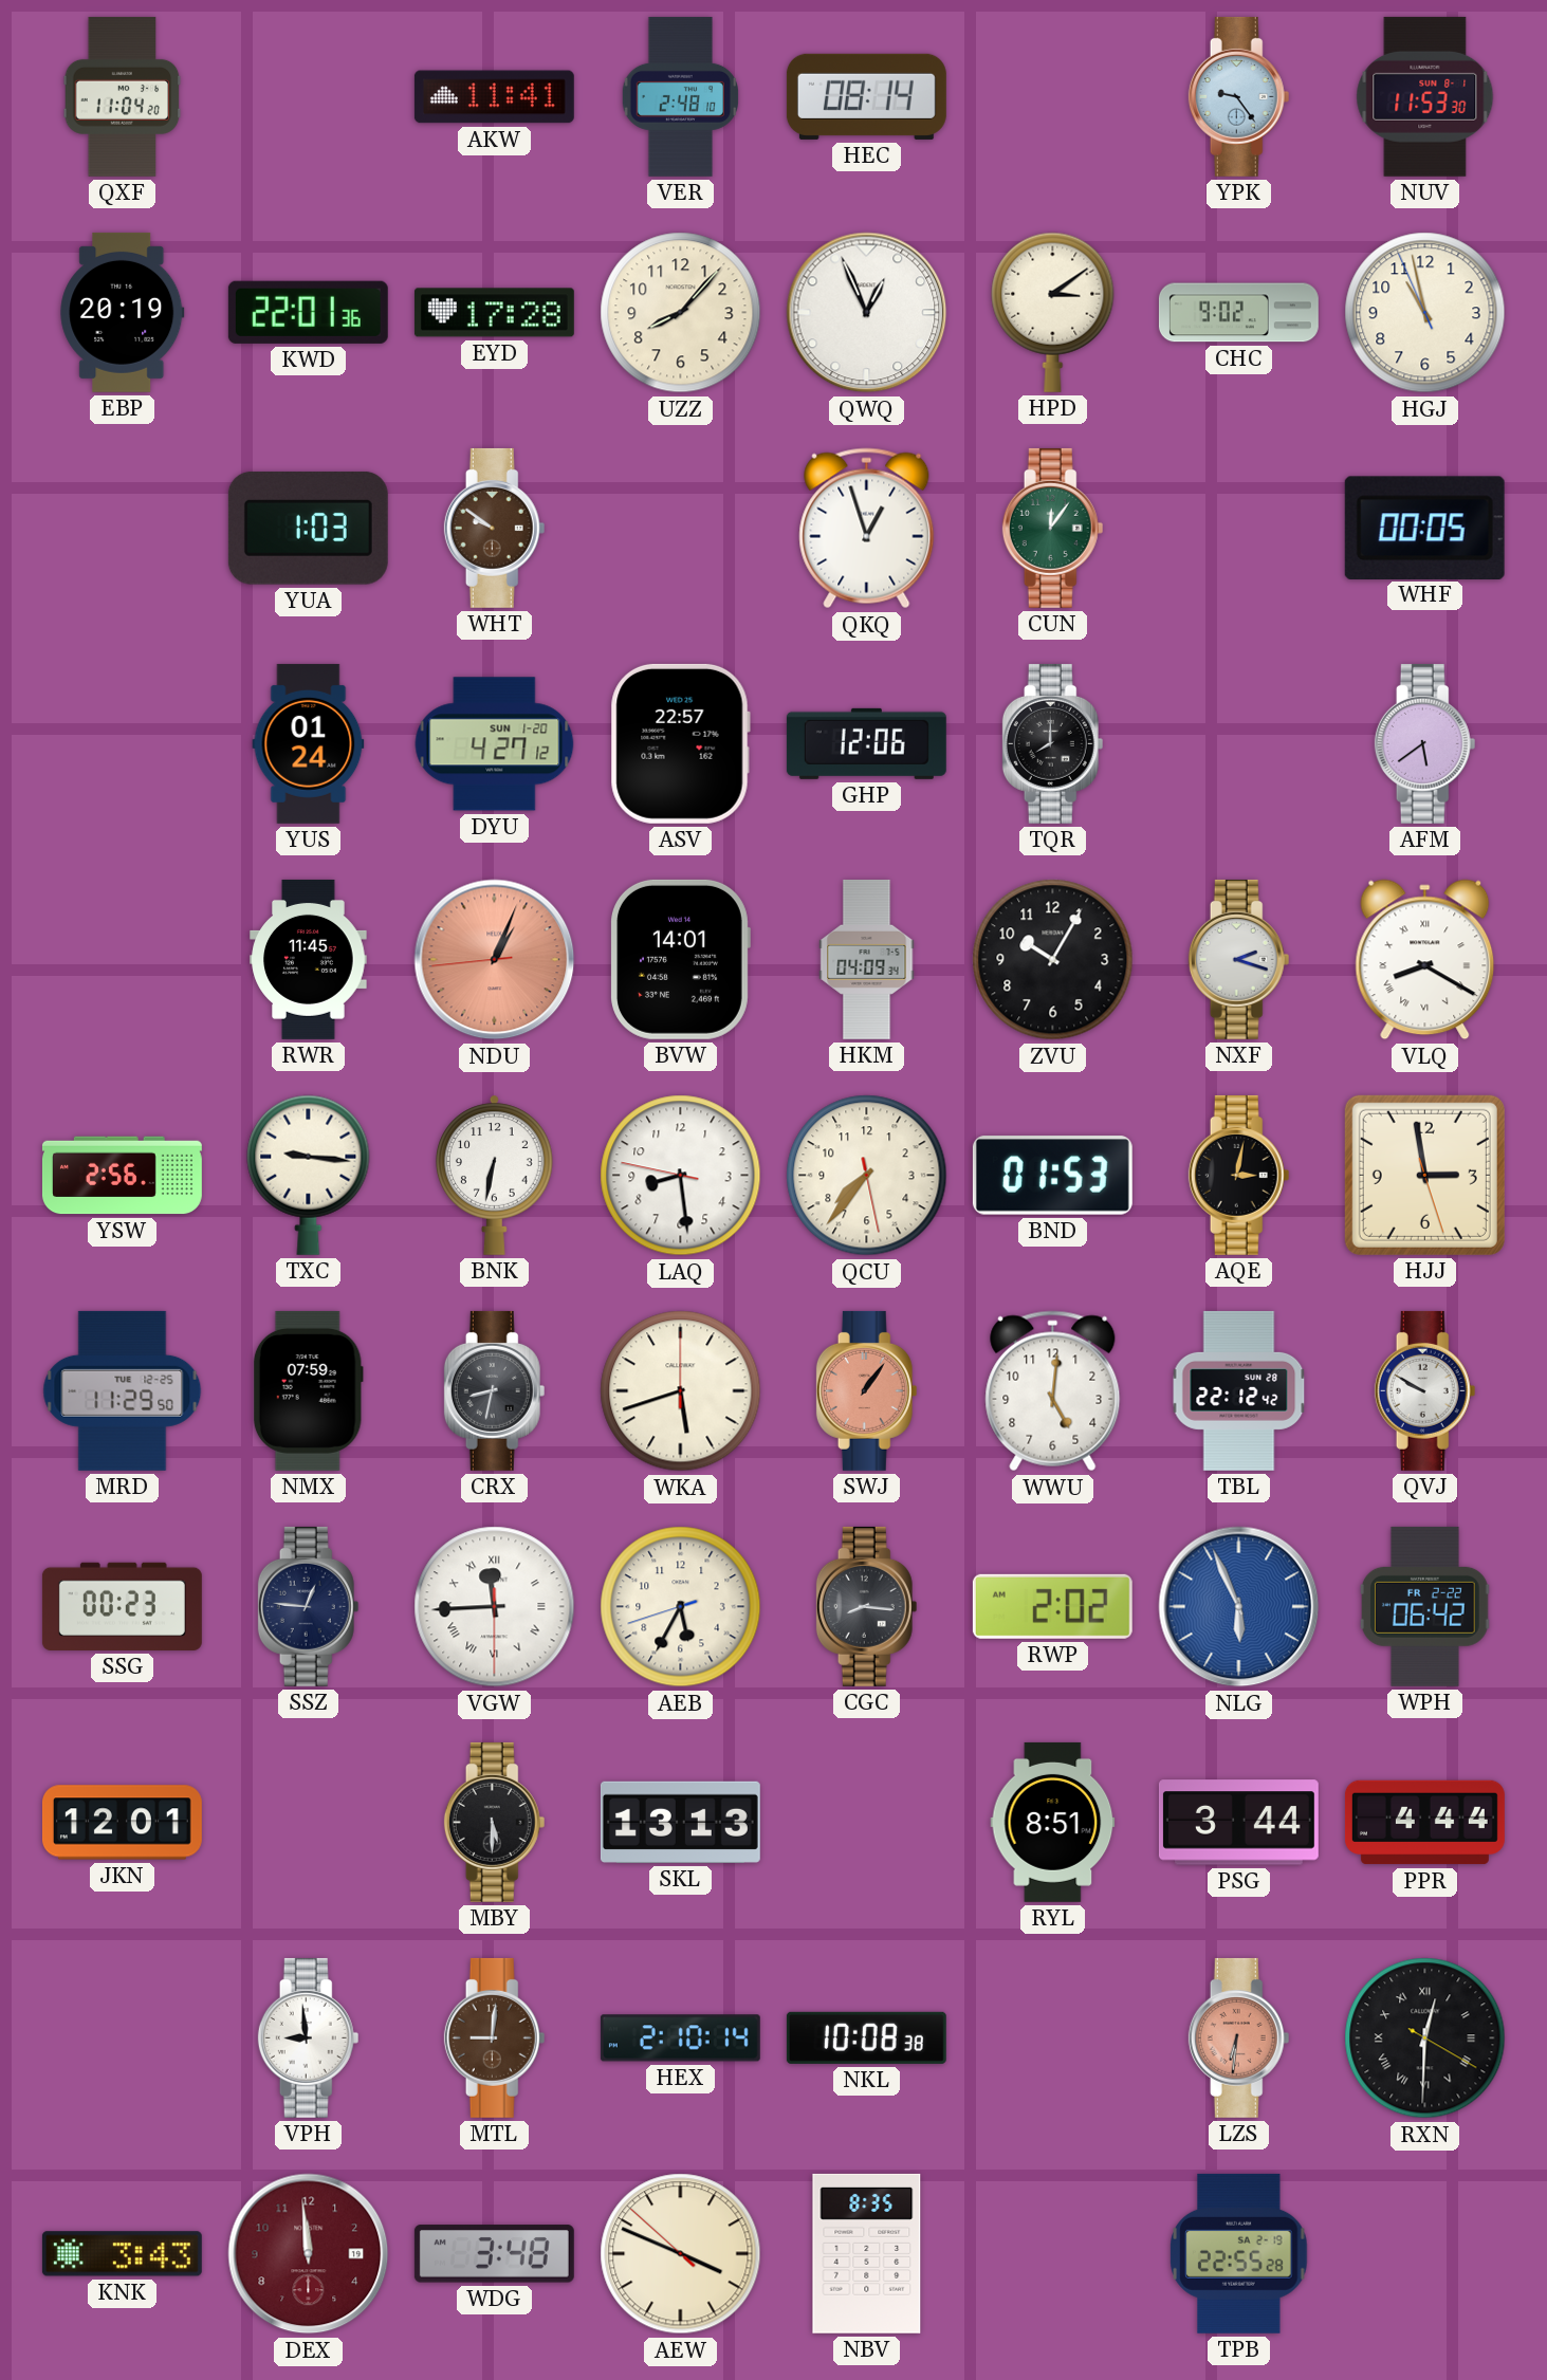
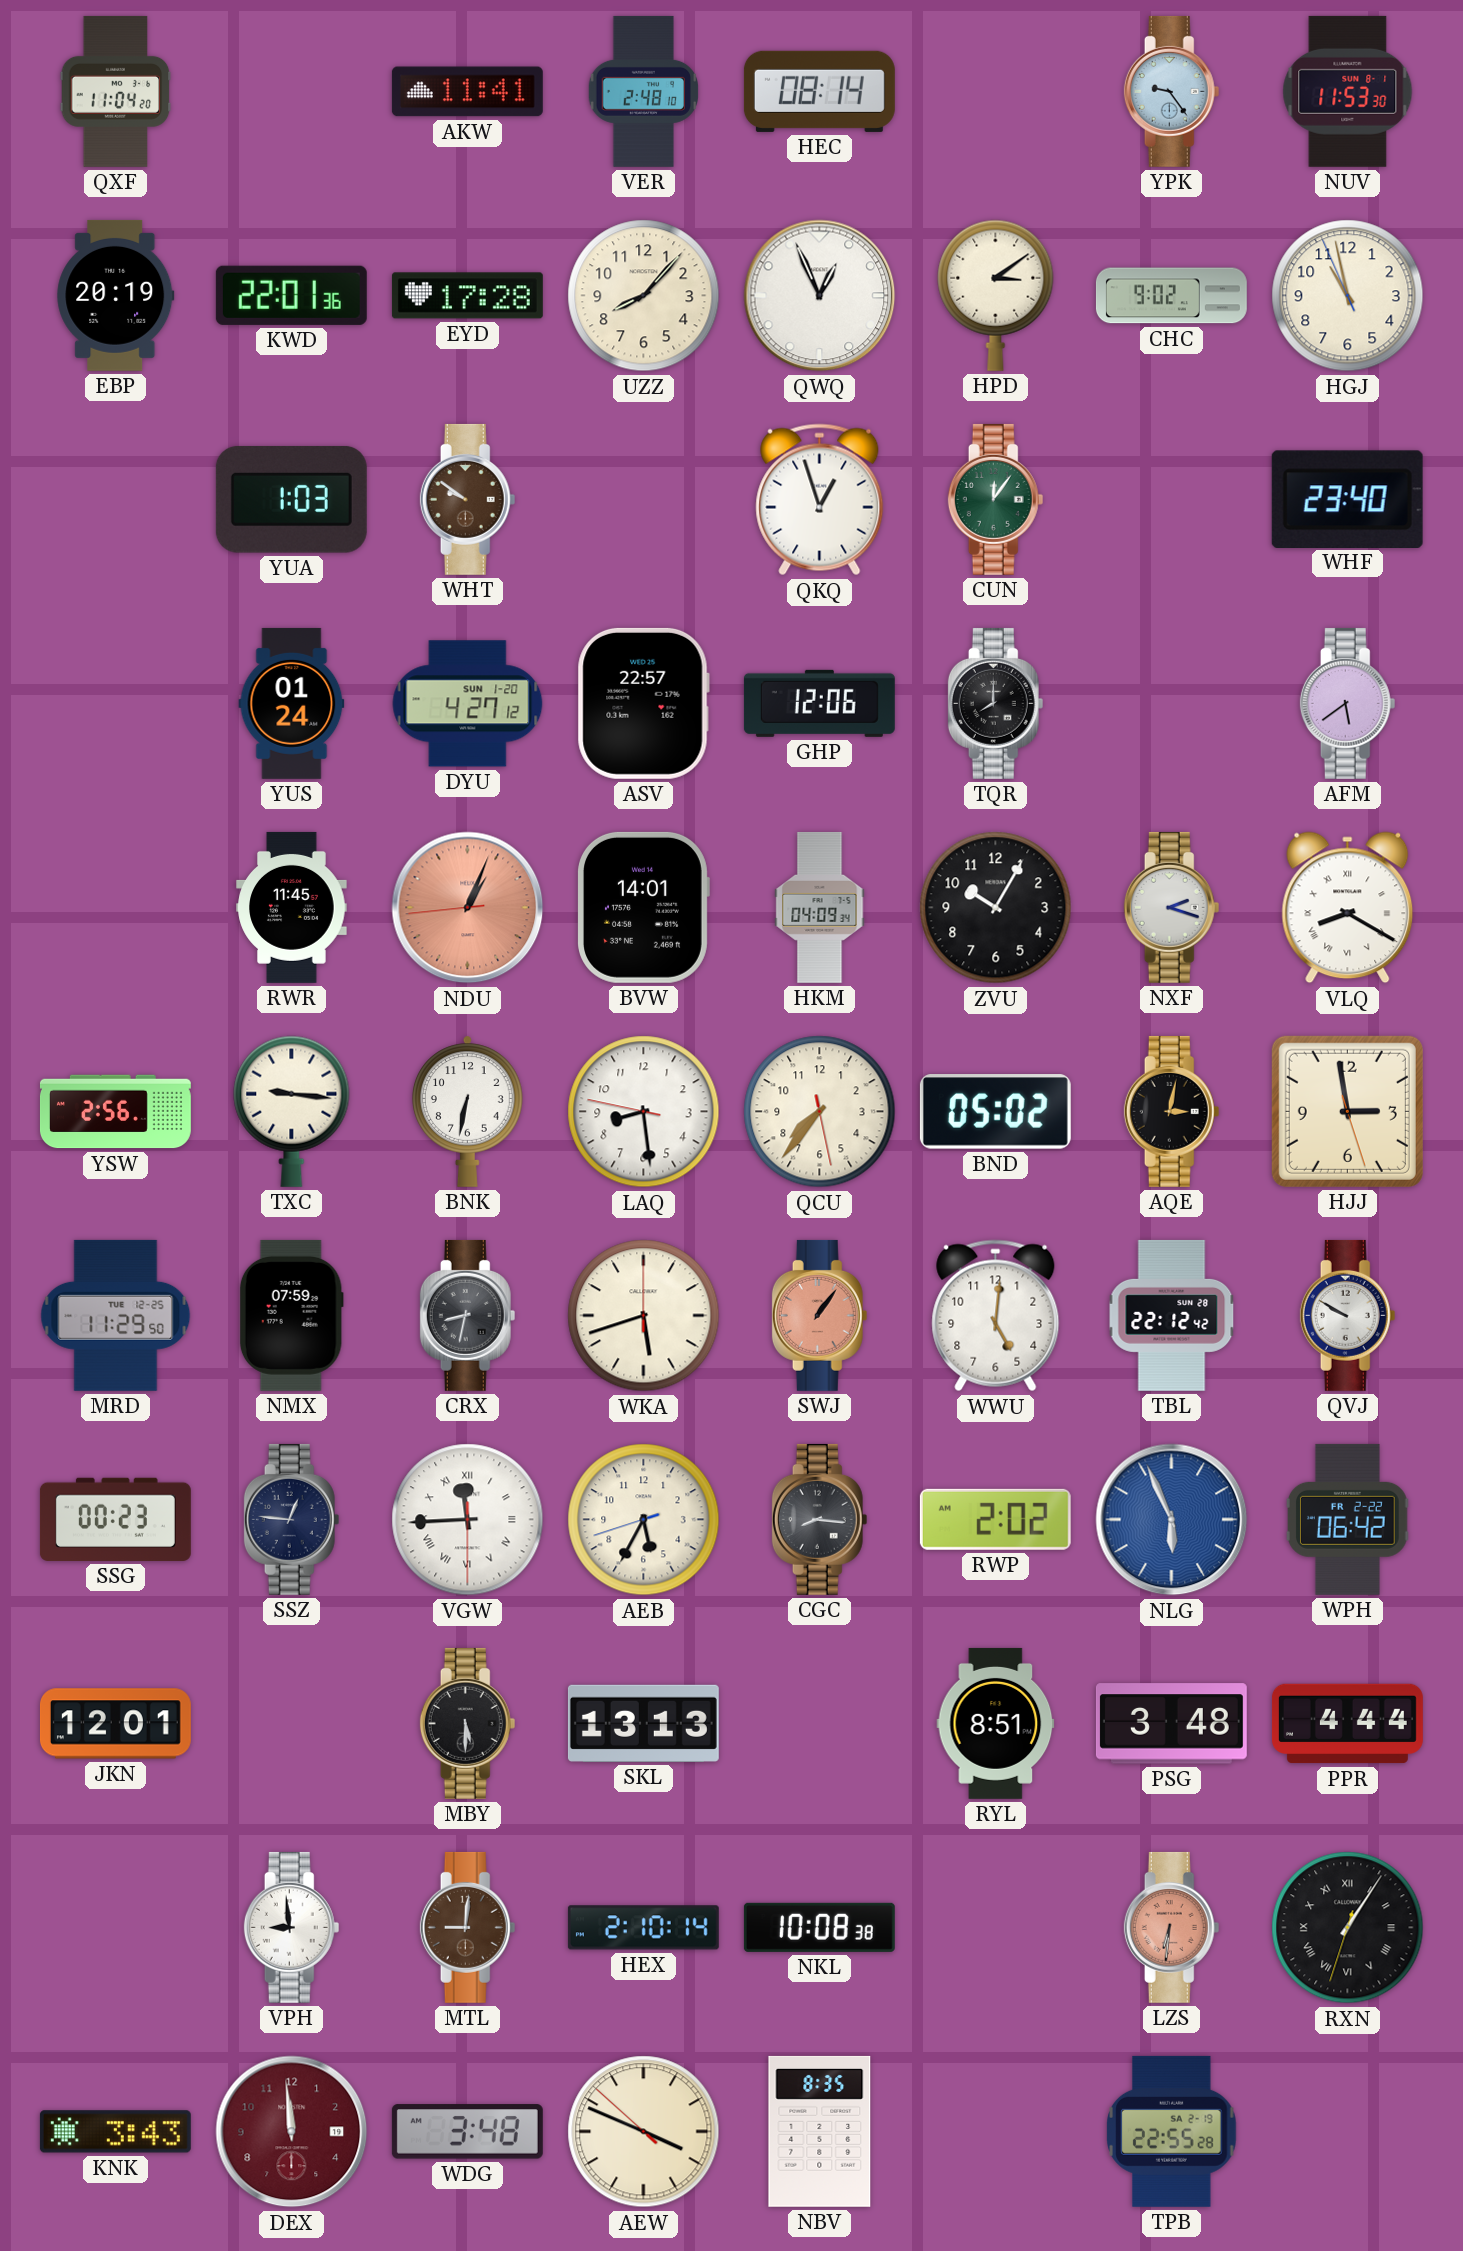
WHF: 00:05 -> 23:40 (1347, 499)
BND: 01:53 -> 05:02 (995, 1112)
PSG: 3:44 -> 3:48 (1171, 1724)
RXN: 12:30 -> 1:05 (1348, 1928)
